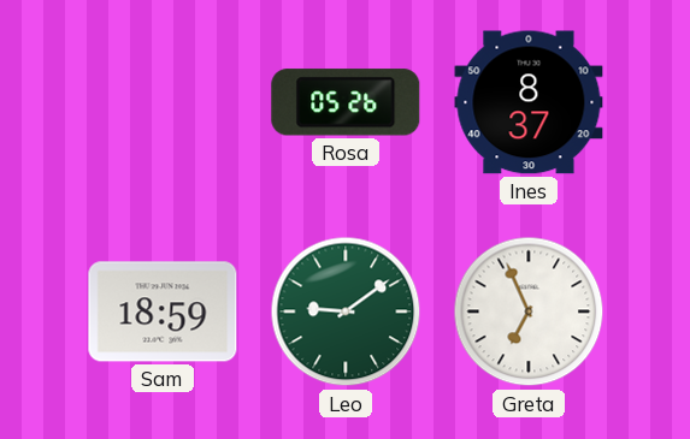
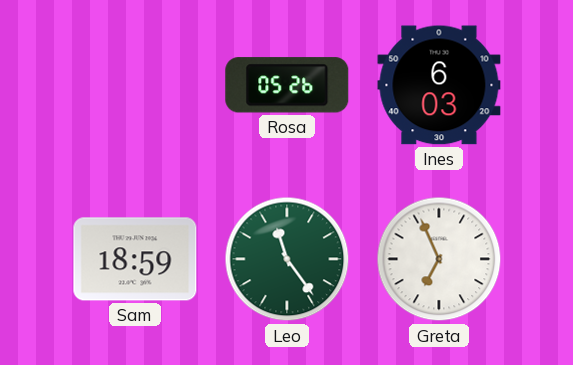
Ines: 8:37 -> 6:03 (439, 85)
Leo: 9:09 -> 11:24 (287, 259)
